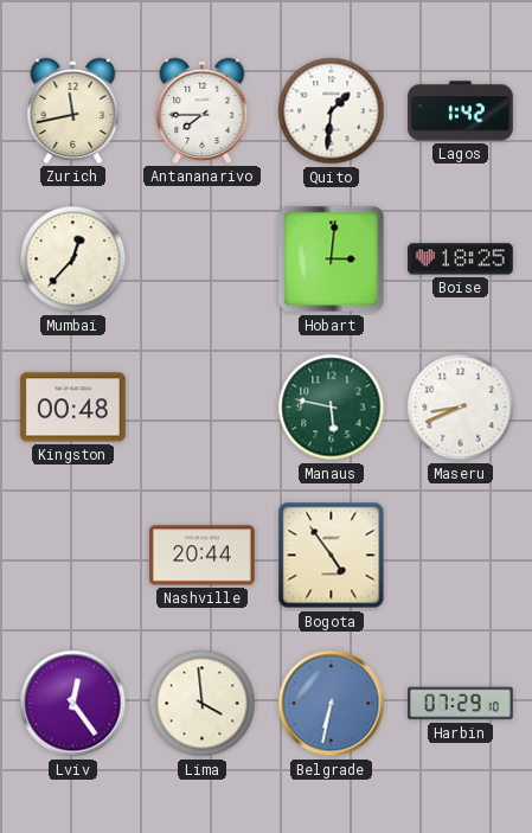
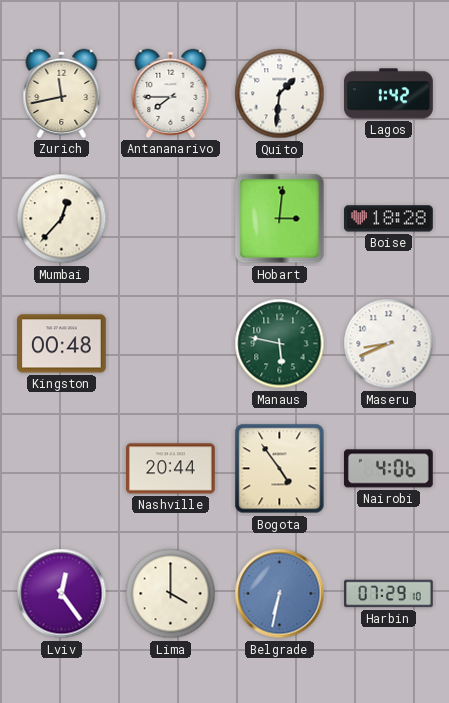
Boise: 18:25 -> 18:28 (389, 219)
Nairobi: none -> 4:06 (388, 469)
Lima: 3:59 -> 4:00 (171, 594)
